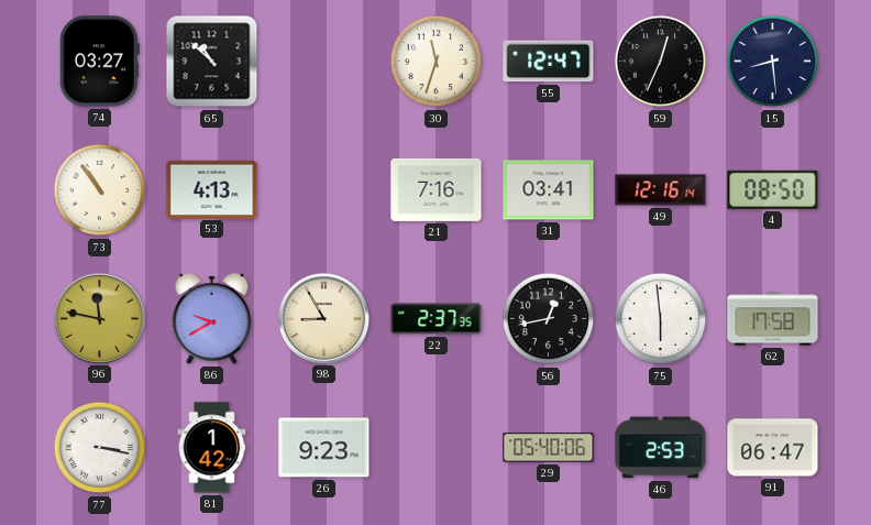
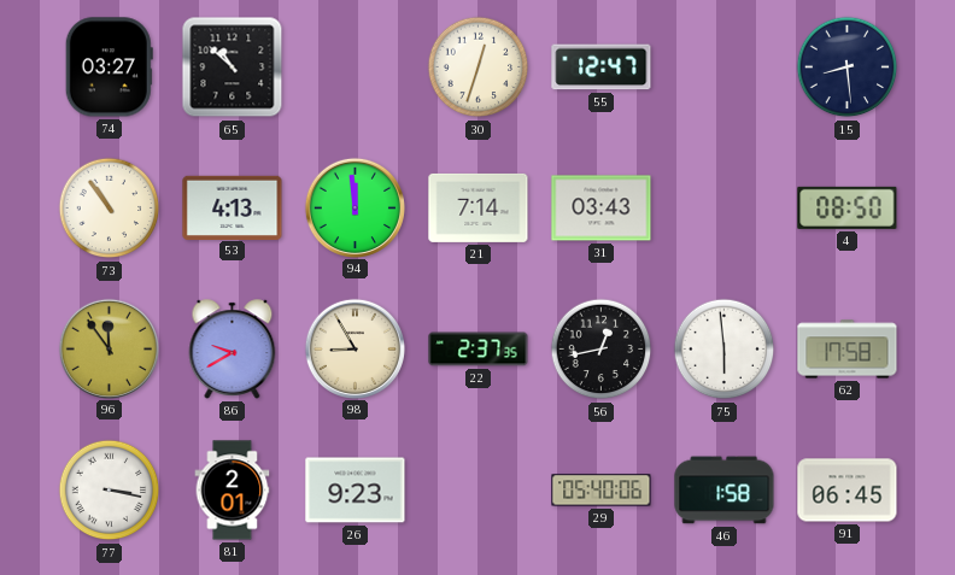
30: 11:33 -> 12:33 (479, 68)
59: 12:34 -> none (661, 62)
94: none -> 11:59 (355, 207)
21: 7:16 -> 7:14 (479, 207)
31: 03:41 -> 03:43 (602, 209)
49: 12:16 -> none (661, 190)
96: 11:47 -> 11:54 (109, 348)
81: 1:42 -> 2:01 (233, 491)
46: 2:53 -> 1:58 (725, 491)
91: 06:47 -> 06:45 (848, 491)
